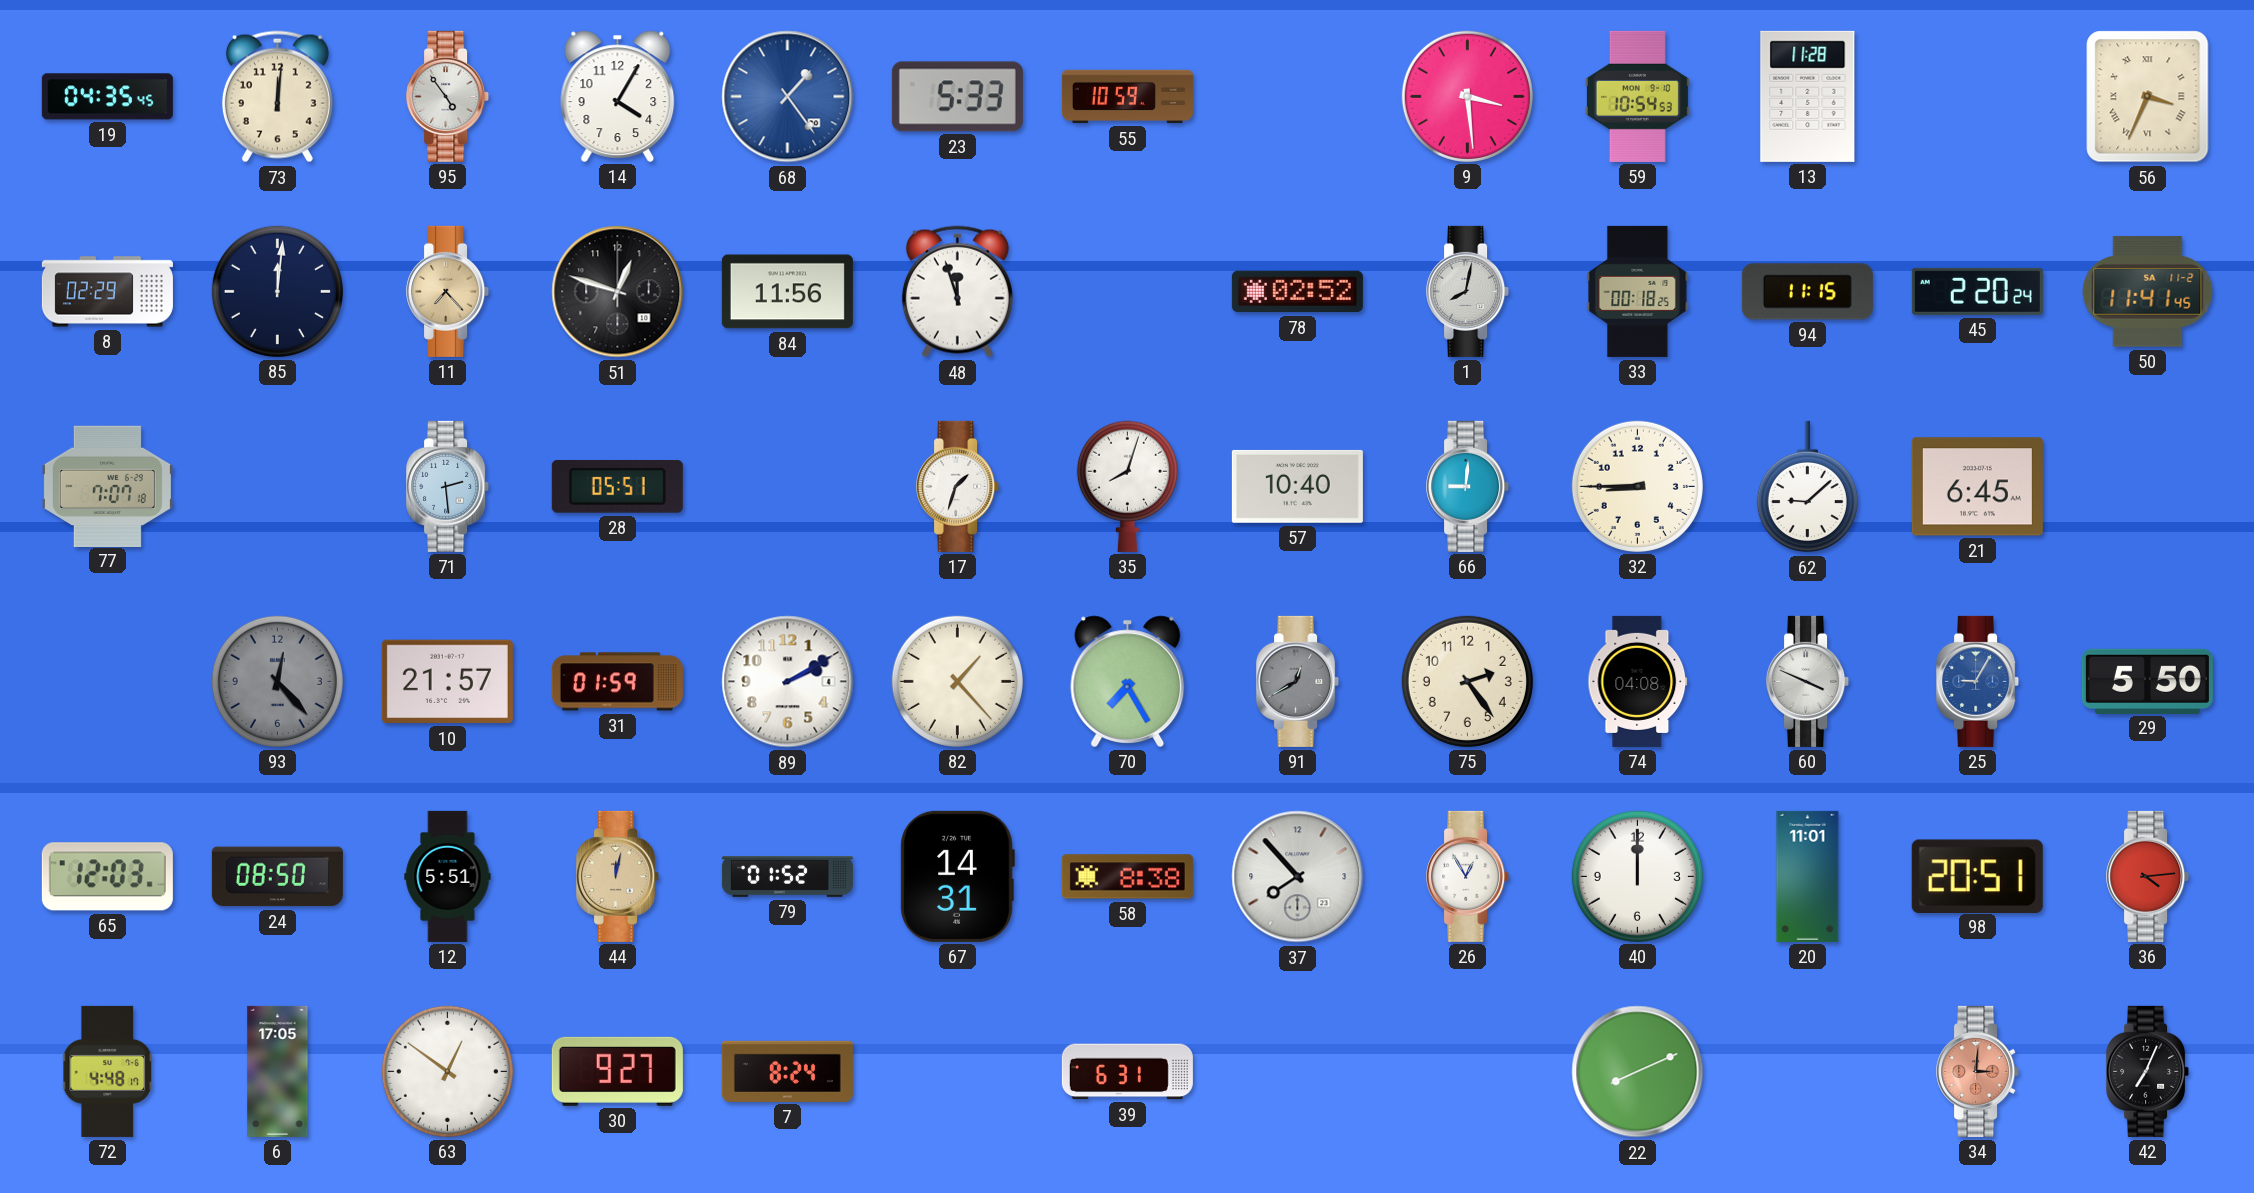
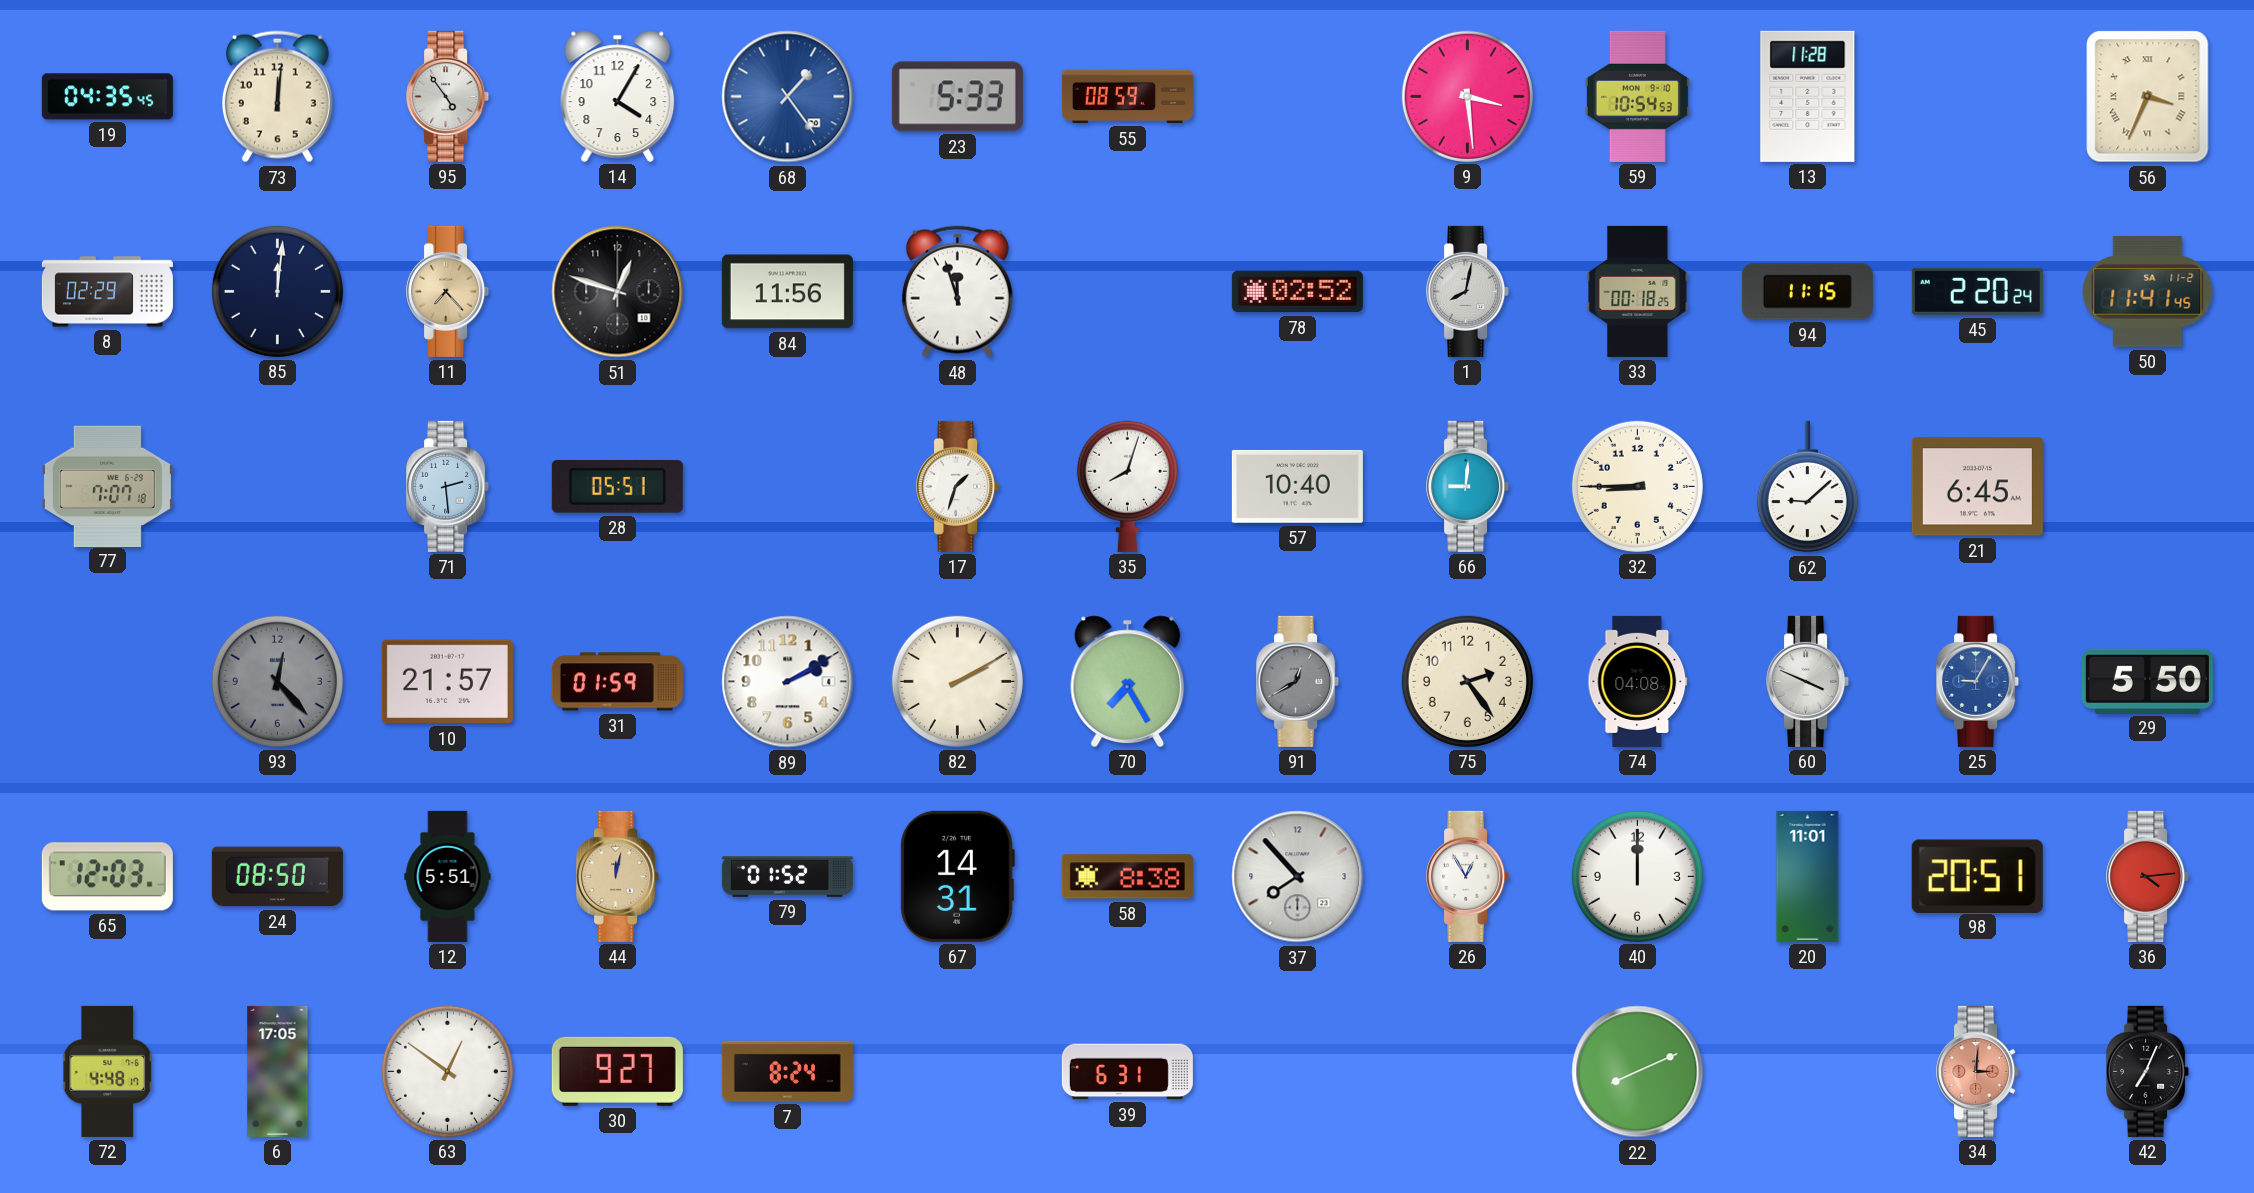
55: 10:59 -> 08:59 (1127, 97)
82: 1:23 -> 2:10 (957, 681)
